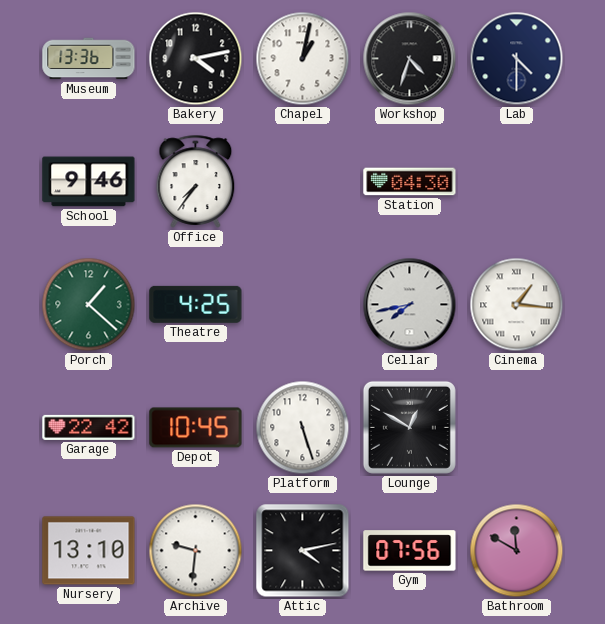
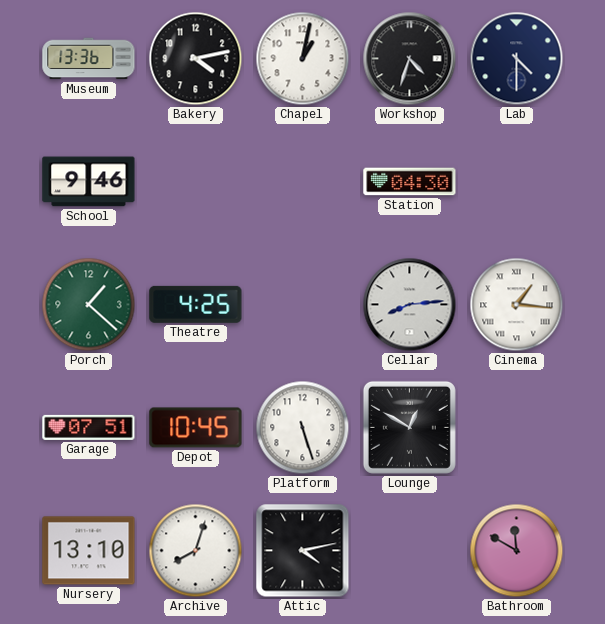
Office: 7:36 -> none (196, 181)
Cellar: 7:43 -> 8:14 (410, 305)
Garage: 22:42 -> 07:51 (89, 427)
Archive: 9:31 -> 8:03 (196, 551)
Gym: 07:56 -> none (410, 551)
